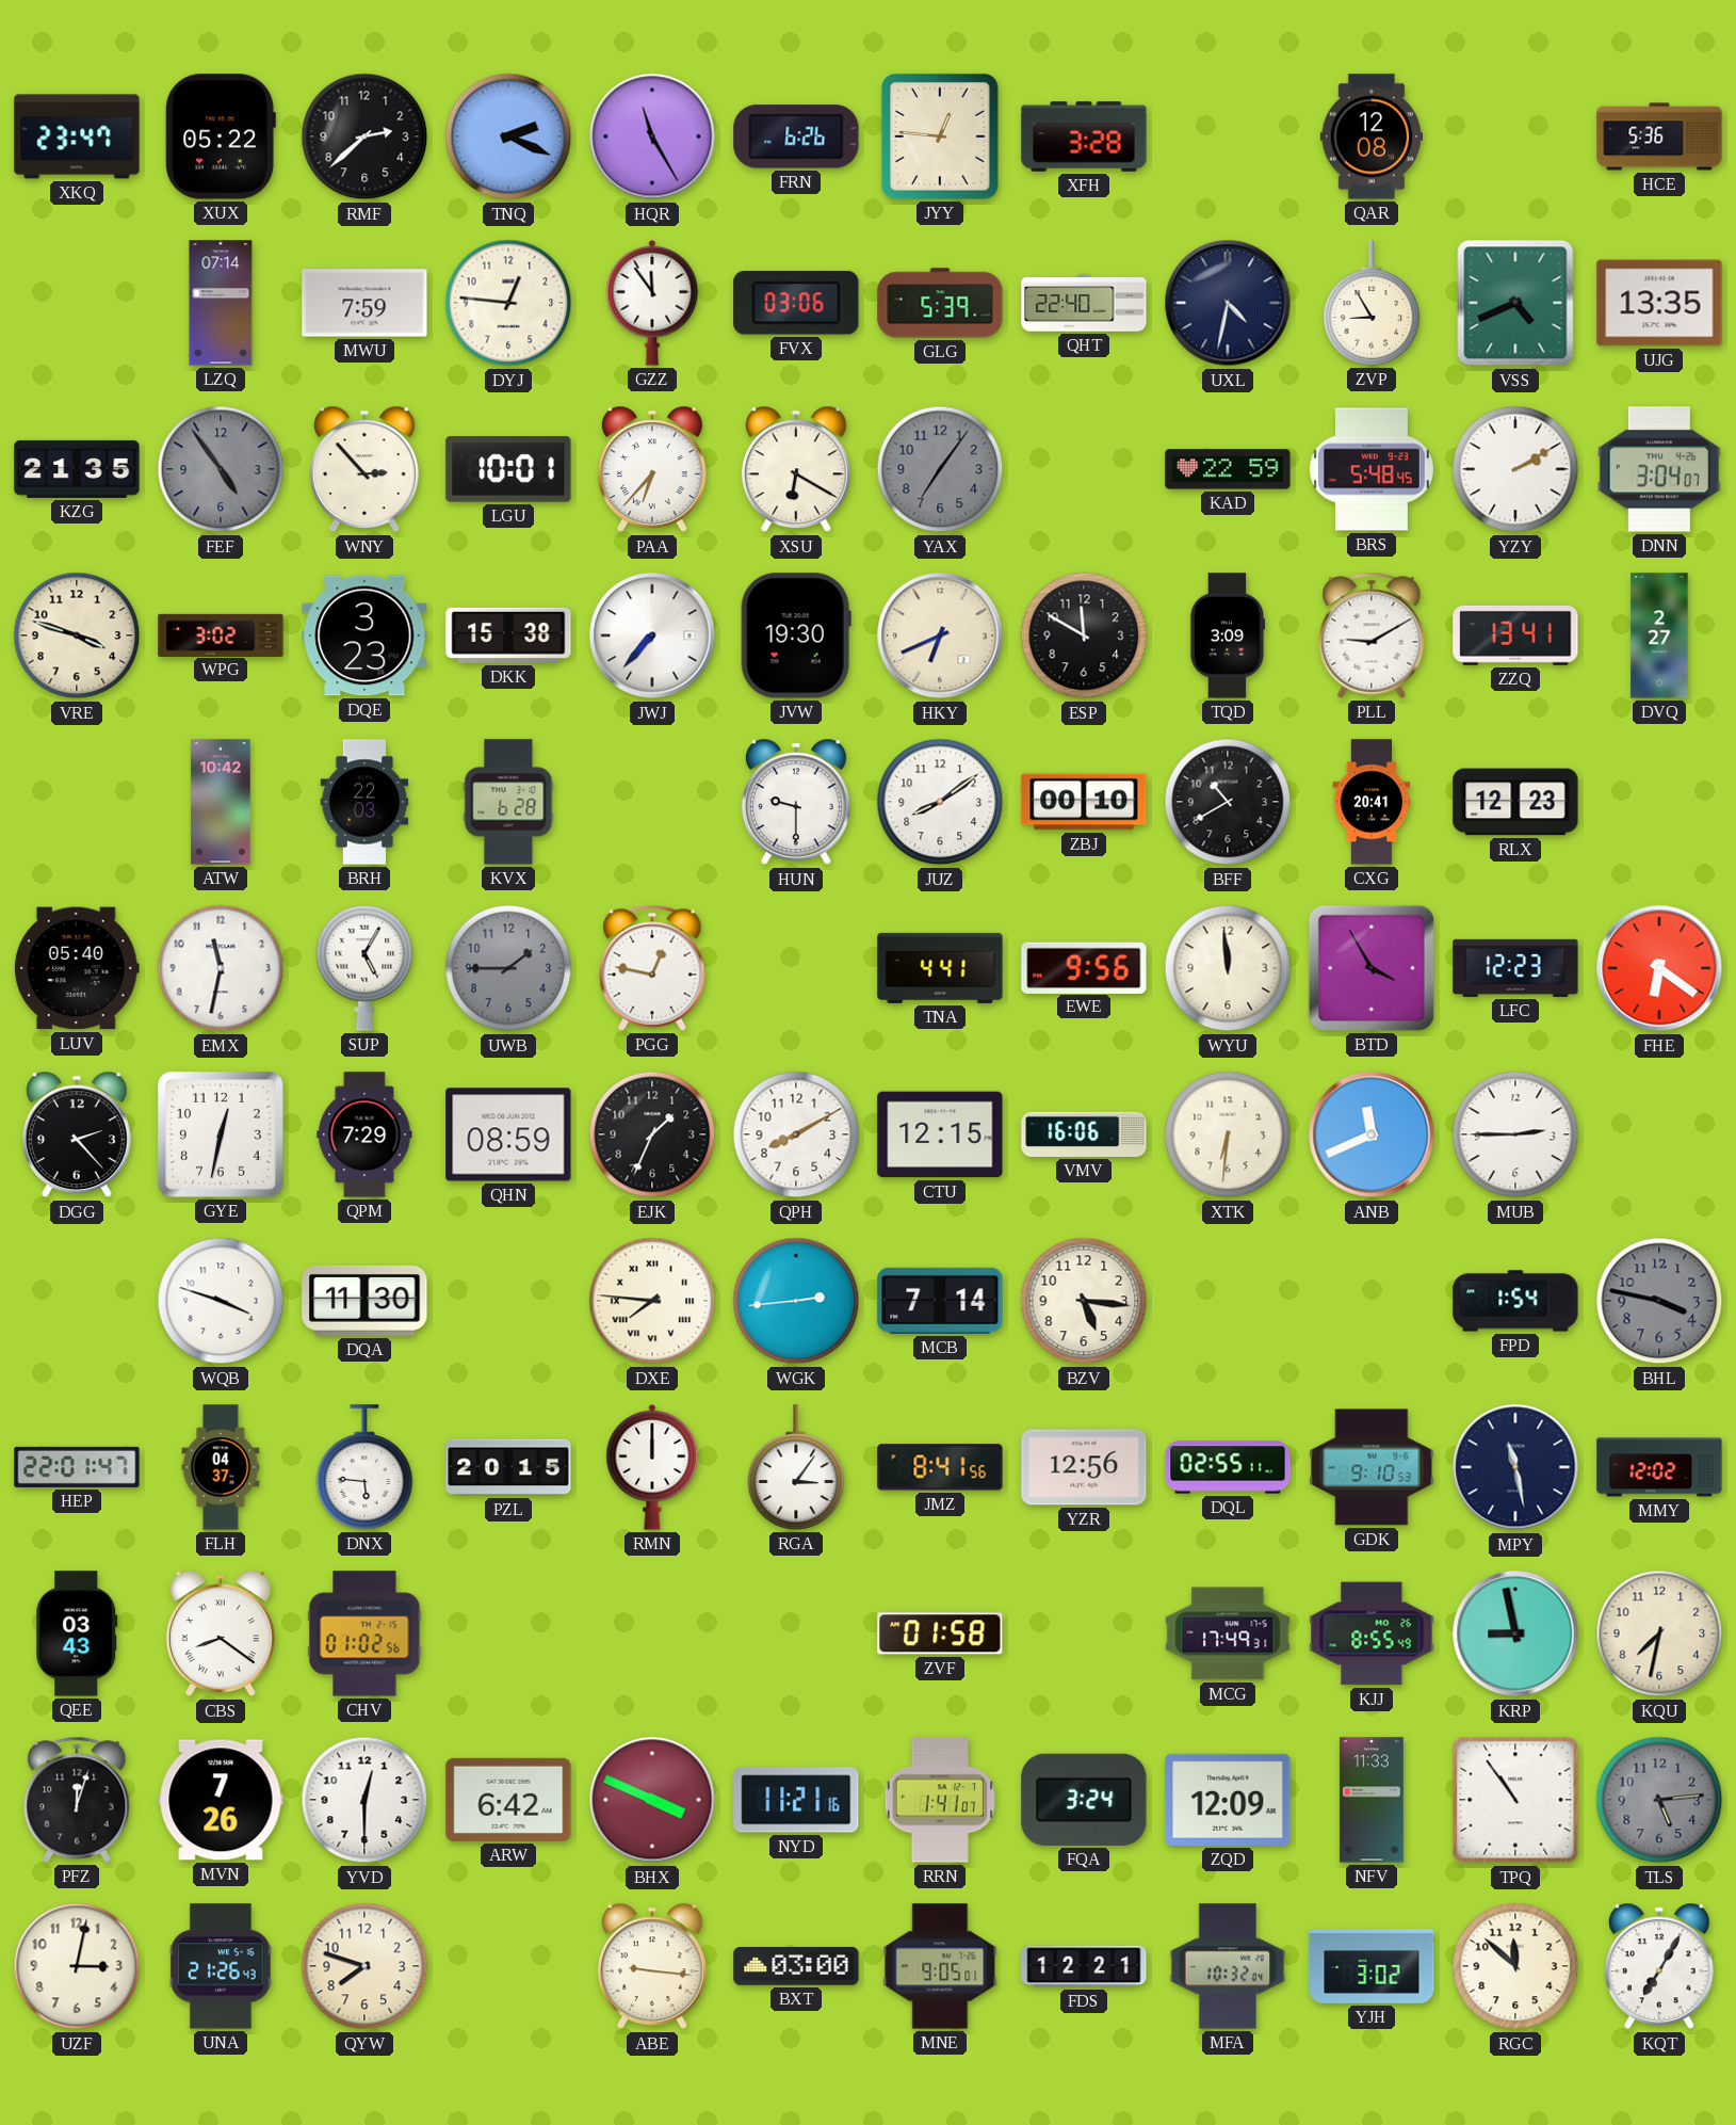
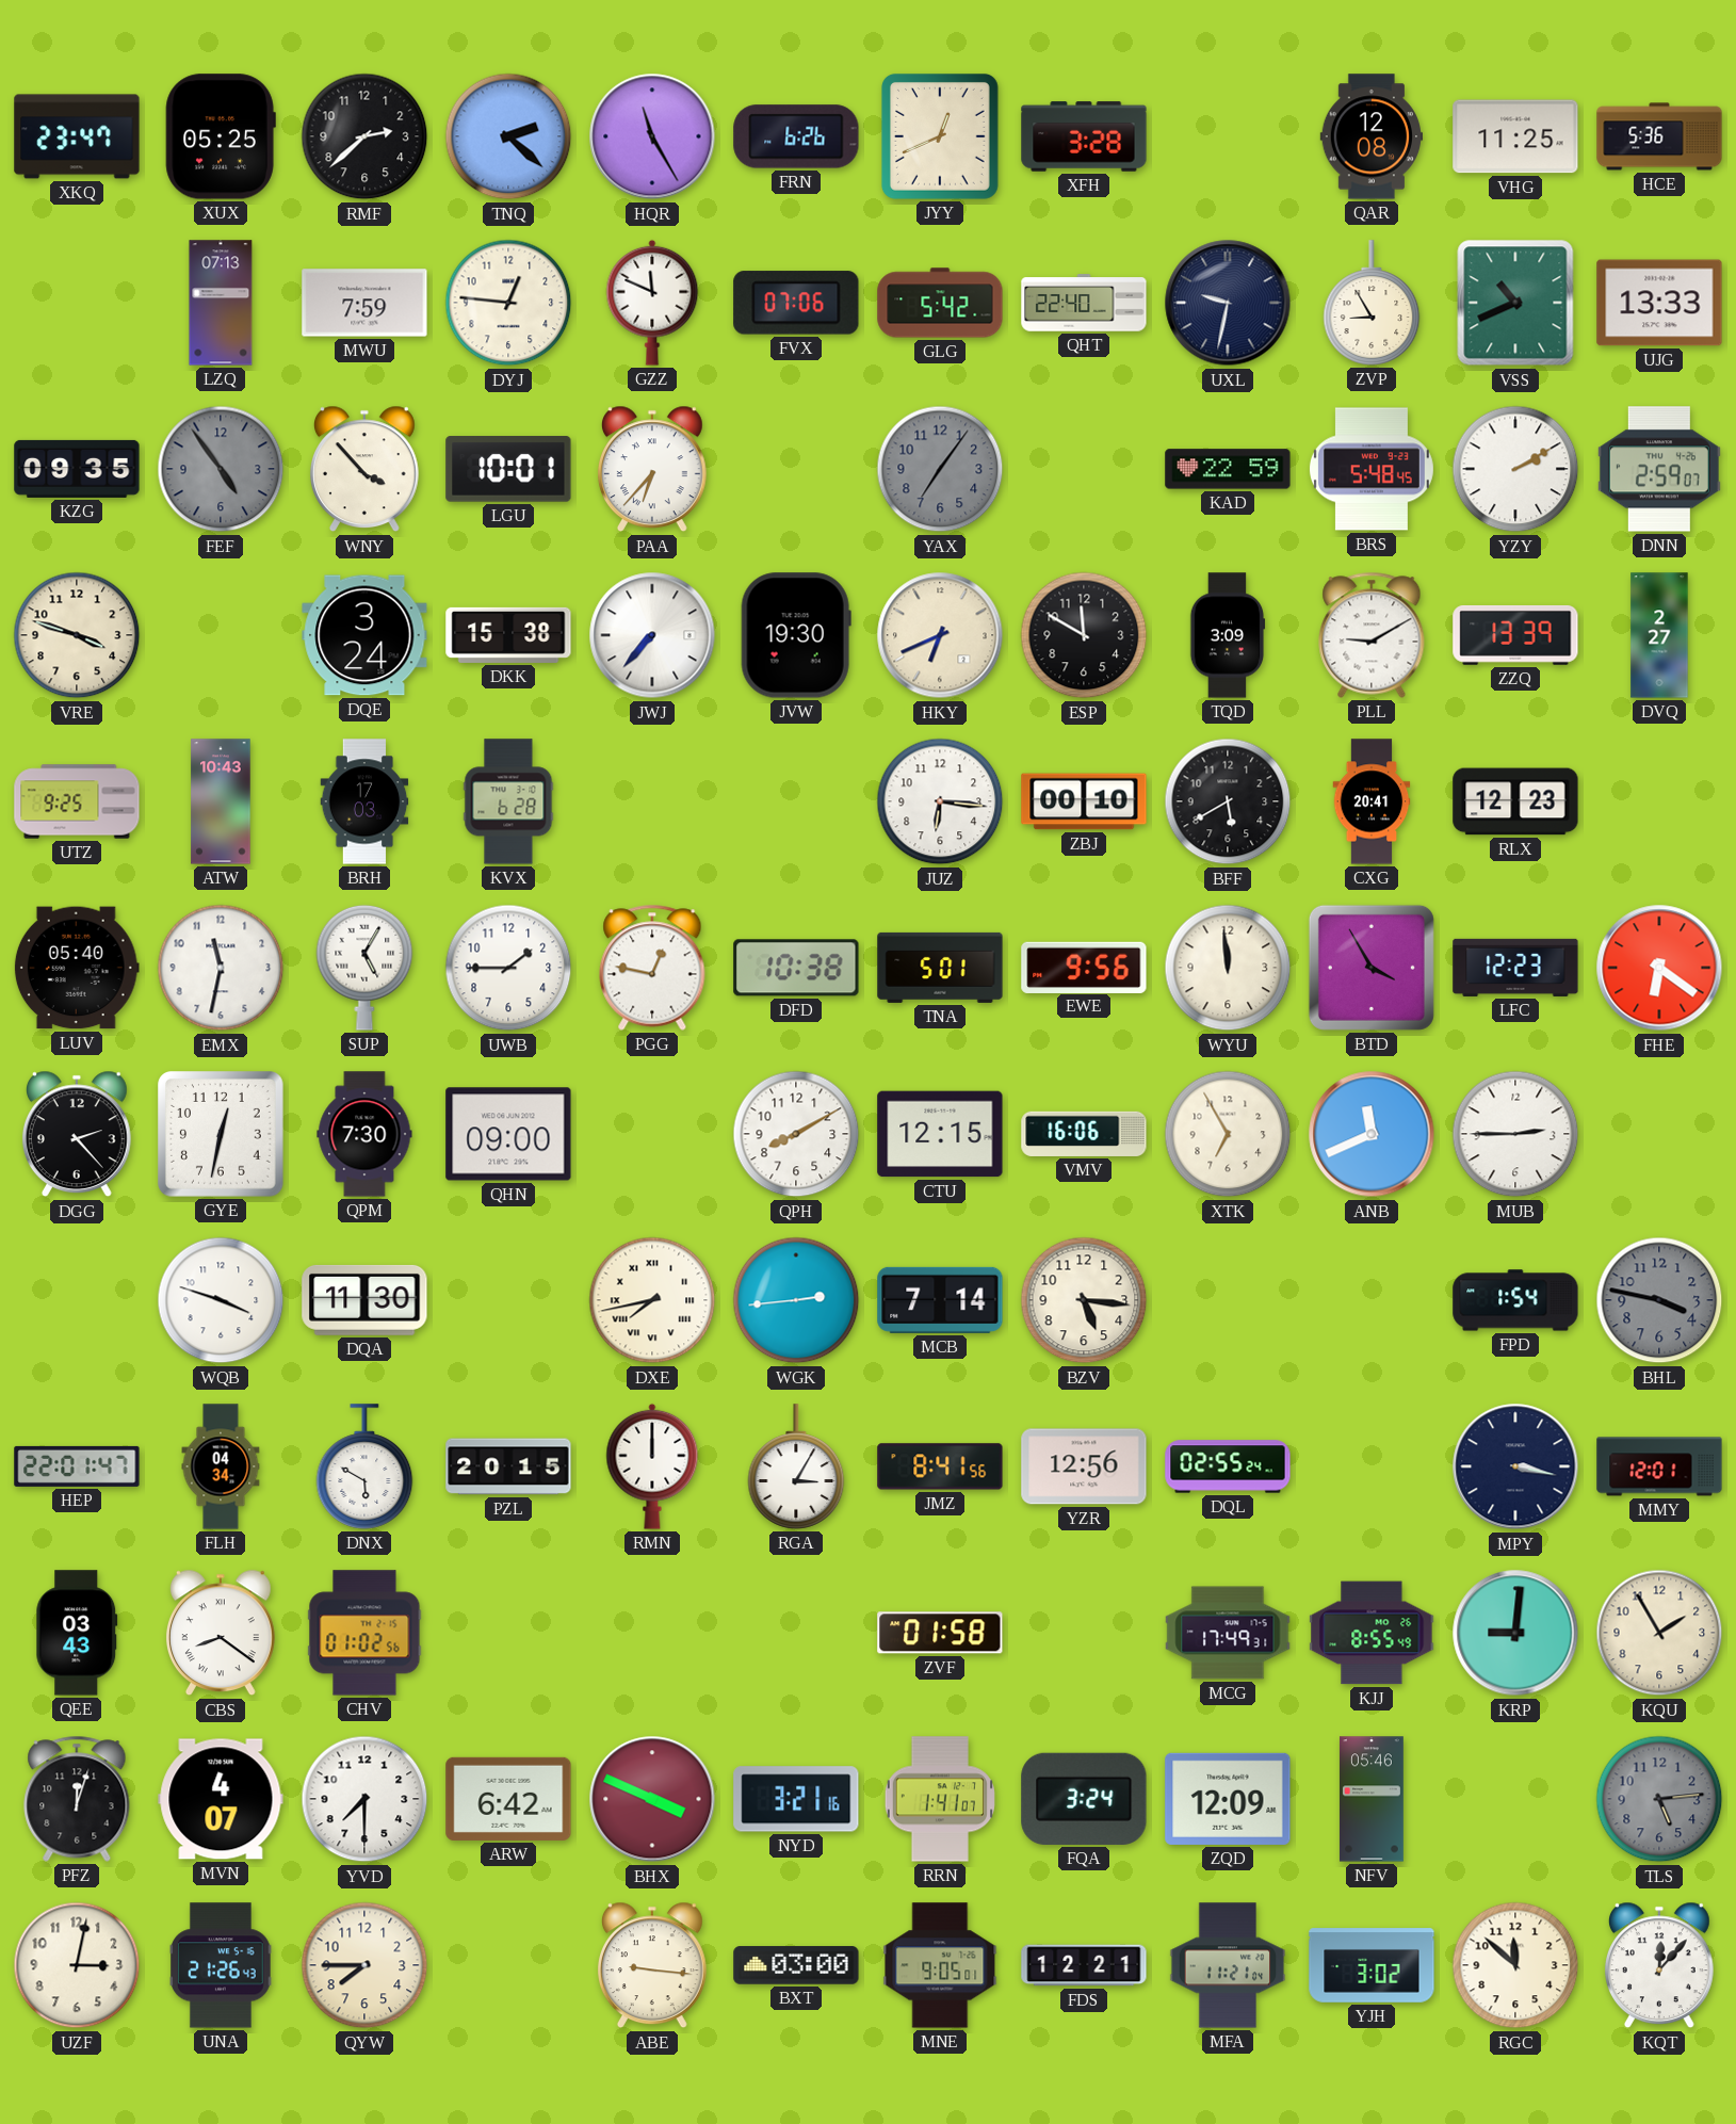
XUX: 05:22 -> 05:25 (221, 136)
TNQ: 2:19 -> 2:22 (508, 136)
JYY: 12:46 -> 12:41 (940, 137)
VHG: none -> 11:25 (1515, 136)
LZQ: 07:14 -> 07:13 (221, 303)
GZZ: 11:54 -> 11:49 (652, 303)
FVX: 03:06 -> 07:06 (796, 303)
GLG: 5:39 -> 5:42 (940, 303)
UXL: 4:32 -> 9:32 (1228, 303)
VSS: 4:41 -> 10:41 (1515, 303)
UJG: 13:35 -> 13:33 (1659, 303)
KZG: 21:35 -> 09:35 (77, 469)
WNY: 2:53 -> 3:53 (364, 469)
XSU: 6:20 -> none (796, 469)
DNN: 3:04 -> 2:59 (1659, 469)
WPG: 3:02 -> none (221, 634)
DQE: 3:23 -> 3:24 (364, 635)
ZZQ: 13:41 -> 13:39 (1515, 635)
UTZ: none -> 9:25 (77, 801)
ATW: 10:42 -> 10:43 (221, 801)
BRH: 22:03 -> 17:03 (364, 801)
HUN: 9:30 -> none (796, 802)
JUZ: 8:09 -> 6:16 (940, 801)
BFF: 10:40 -> 5:40 (1228, 801)
UWB dial: grey -> white (508, 968)
DFD: none -> 10:38 (796, 968)
TNA: 4:41 -> 5:01 (940, 968)
QPM: 7:29 -> 7:30 (364, 1134)
QHN: 08:59 -> 09:00 (508, 1134)
EJK: 1:34 -> none (652, 1134)
XTK: 6:31 -> 6:55 (1228, 1134)
DXE: 7:46 -> 7:43 (652, 1300)
FLH: 04:37 -> 04:34 (221, 1466)
DNX: 5:46 -> 5:50 (364, 1466)
RGA: 3:06 -> 3:05 (796, 1466)
DQL: 02:55:11 -> 02:55:24 (1228, 1466)
GDK: 9:10 -> none (1372, 1467)
MPY: 11:28 -> 3:17 (1515, 1466)
MMY: 12:02 -> 12:01 (1659, 1466)
KRP: 8:58 -> 9:01 (1515, 1633)
KQU: 7:32 -> 1:55 (1659, 1633)
MVN: 7:26 -> 4:07 (221, 1799)
YVD: 12:30 -> 7:30 (364, 1799)
NYD: 11:21 -> 3:21 (796, 1799)
NFV: 11:33 -> 05:46 (1372, 1799)
TPQ: 10:54 -> none (1515, 1800)
QYW: 7:48 -> 7:45 (364, 1965)
MFA: 10:32 -> 11:21 (1228, 1965)
KQT: 7:05 -> 12:07 (1659, 1965)
